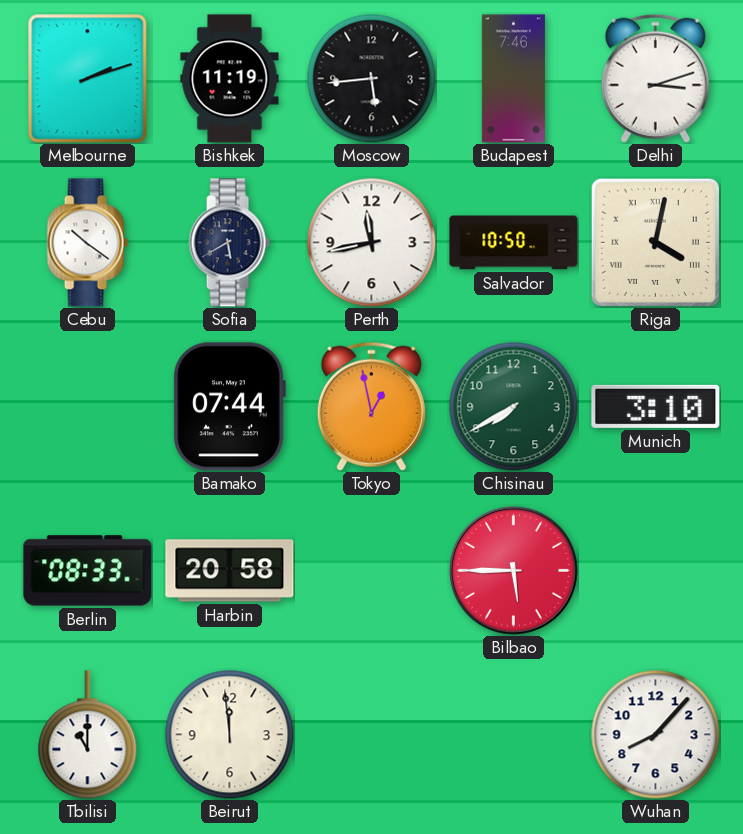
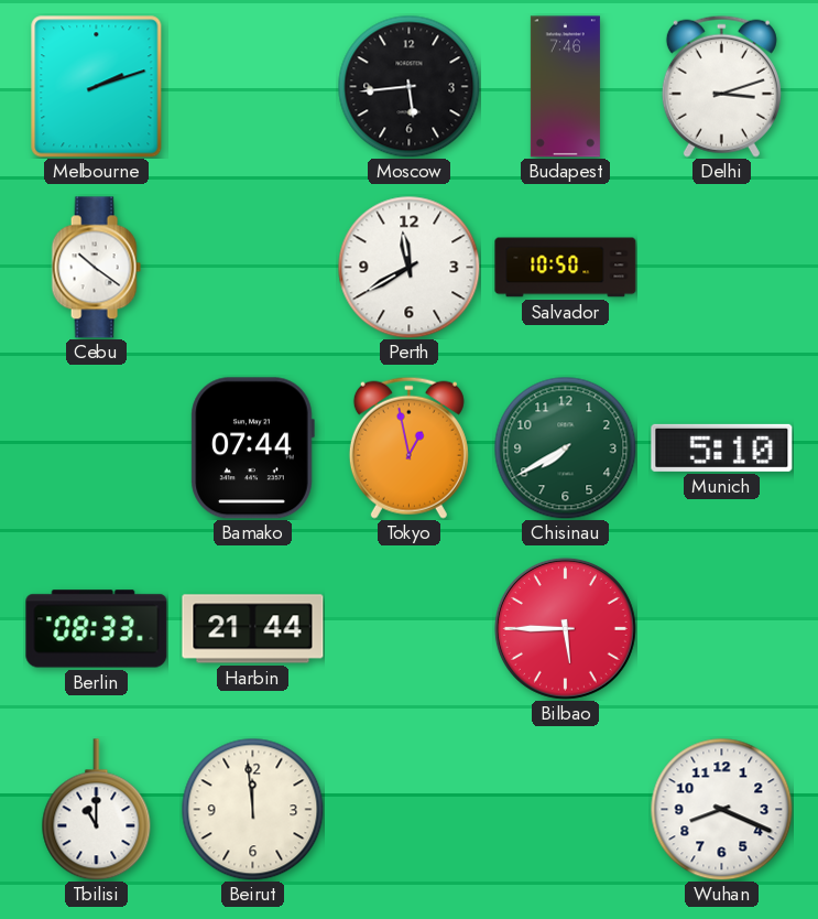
Bishkek: 11:19 -> none (230, 79)
Sofia: 5:40 -> none (229, 243)
Perth: 11:43 -> 11:40 (408, 267)
Riga: 4:02 -> none (655, 242)
Munich: 3:10 -> 5:10 (722, 447)
Harbin: 20:58 -> 21:44 (253, 629)
Wuhan: 8:07 -> 8:19 (721, 809)
